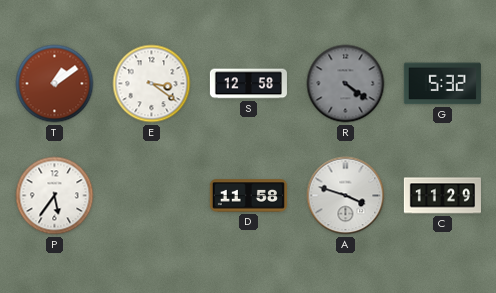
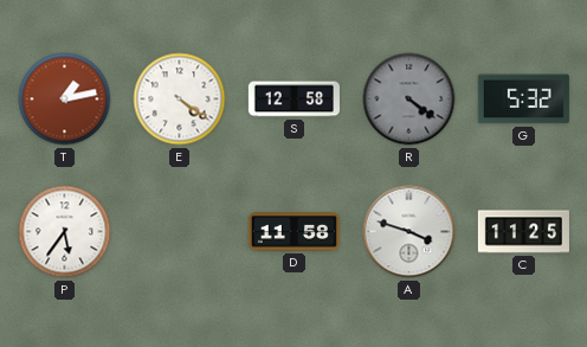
T: 1:09 -> 1:13 (65, 99)
E: 3:21 -> 4:21 (180, 99)
C: 11:29 -> 11:25 (523, 232)
